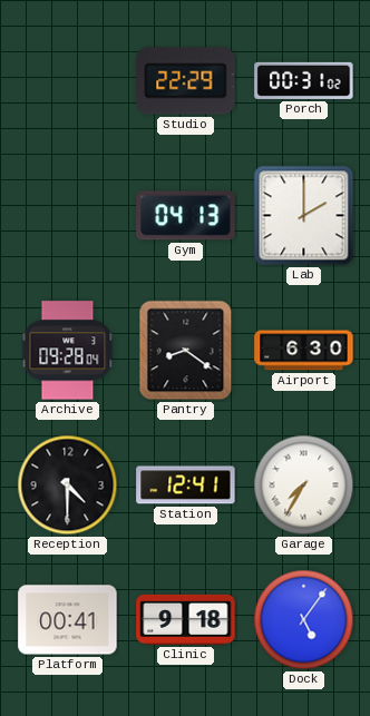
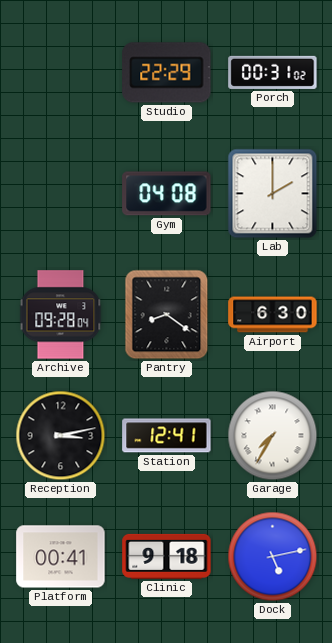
Gym: 04:13 -> 04:08 (167, 194)
Reception: 4:30 -> 3:13 (61, 436)
Dock: 5:06 -> 5:13 (273, 557)
